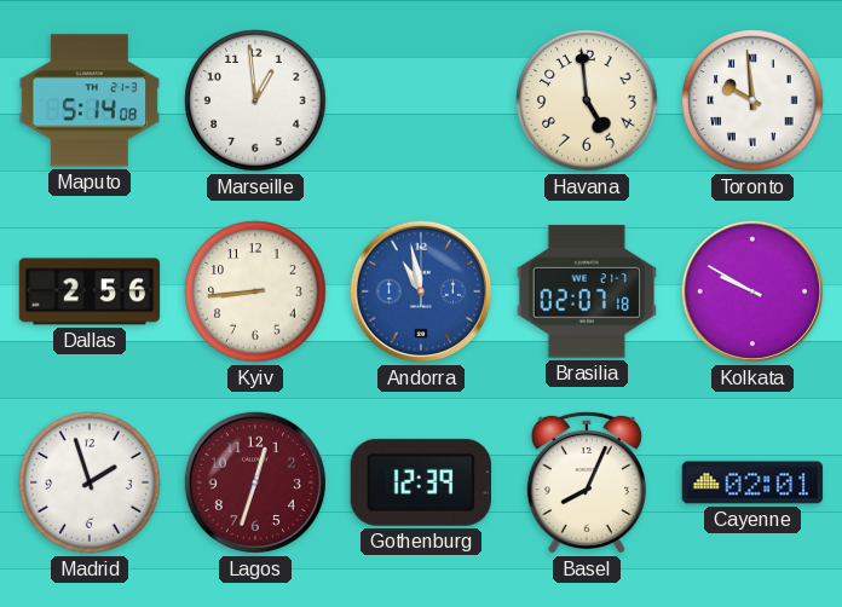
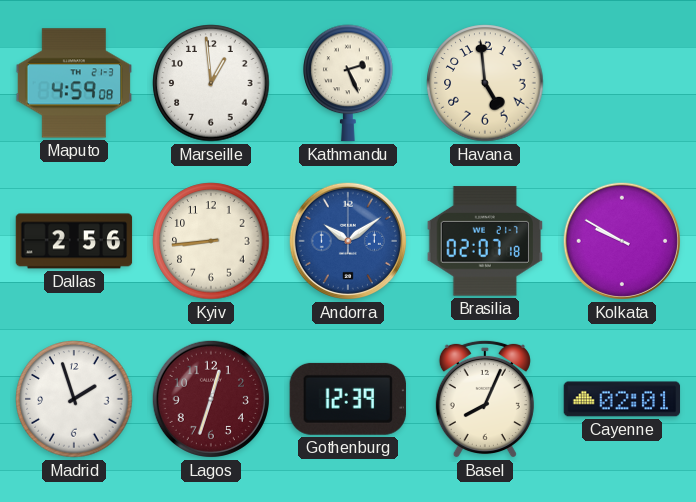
Maputo: 5:14 -> 4:59 (74, 83)
Kathmandu: none -> 2:26 (348, 83)
Toronto: 9:59 -> none (752, 100)
Andorra: 10:58 -> 10:09 (348, 241)
